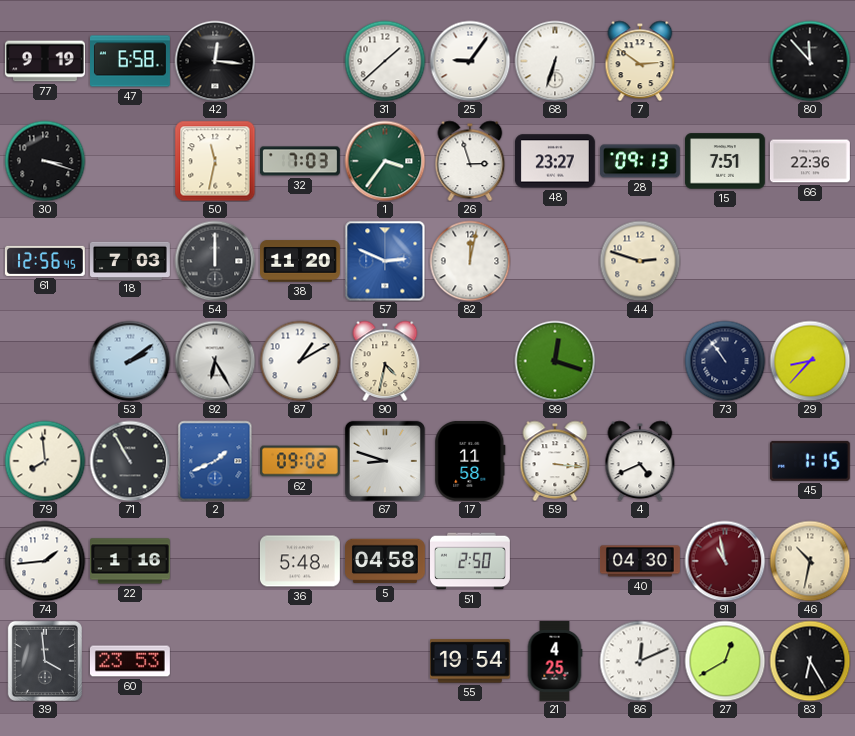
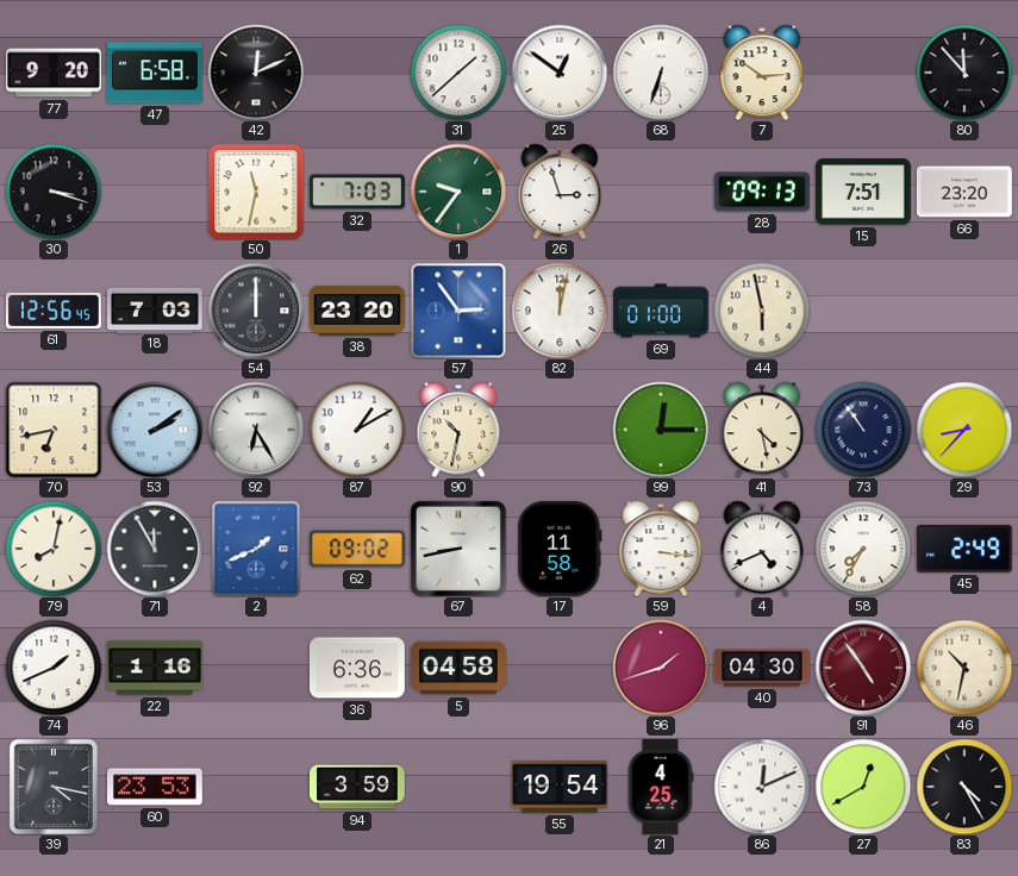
77: 9:19 -> 9:20 (54, 73)
42: 12:16 -> 12:11 (256, 73)
25: 9:06 -> 12:51 (560, 73)
1: 3:36 -> 9:36 (458, 192)
48: 23:27 -> none (555, 161)
66: 22:36 -> 23:20 (964, 192)
38: 11:20 -> 23:20 (358, 311)
57: 2:49 -> 2:54 (458, 311)
69: none -> 01:00 (662, 311)
44: 2:48 -> 5:58 (762, 311)
70: none -> 6:43 (54, 430)
90: 4:32 -> 10:32 (458, 430)
99: 12:18 -> 12:15 (661, 430)
41: none -> 4:28 (762, 430)
79: 7:59 -> 8:02 (54, 549)
71: 10:55 -> 11:55 (155, 549)
67: 8:48 -> 8:43 (458, 549)
58: none -> 7:35 (863, 549)
45: 1:15 -> 2:49 (964, 549)
74: 1:44 -> 1:41 (54, 668)
36: 5:48 -> 6:36 (358, 668)
51: 2:50 -> none (471, 561)
96: none -> 1:42 (661, 668)
91: 10:58 -> 4:54 (863, 668)
39: 3:59 -> 4:17 (54, 786)
94: none -> 3:59 (358, 787)
83: 6:25 -> 4:25 (964, 787)
